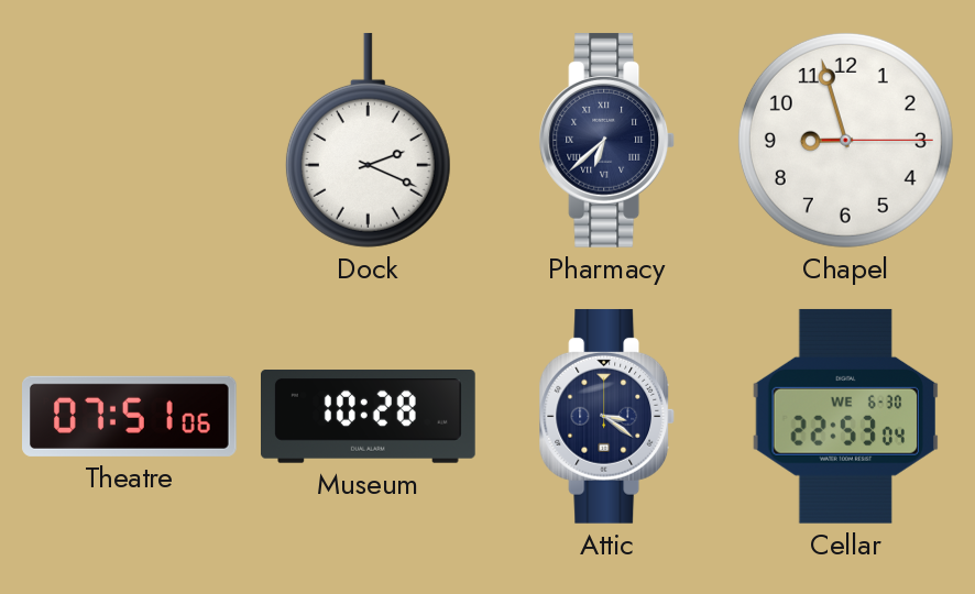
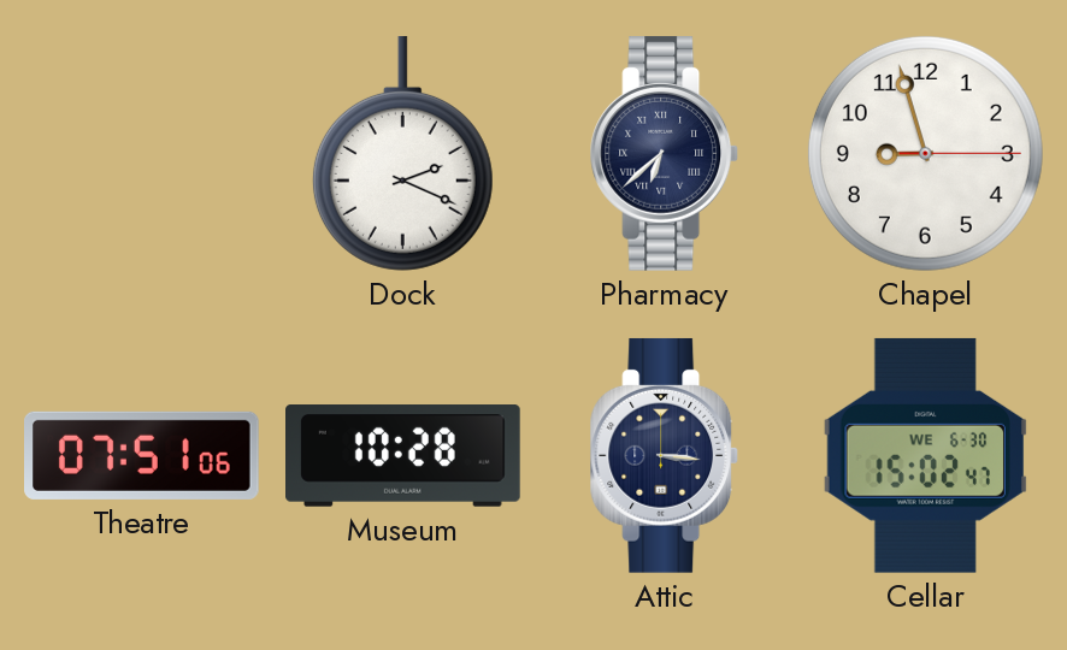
Attic: 3:21 -> 3:16 (665, 455)
Cellar: 22:53 -> 15:02 (926, 455)
